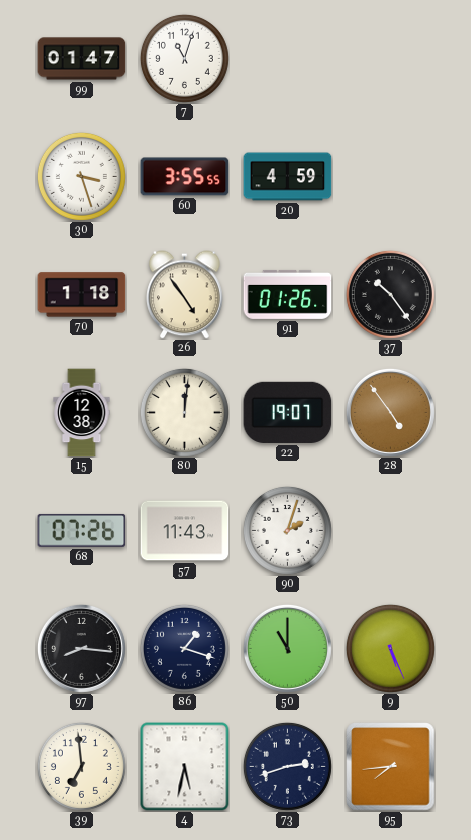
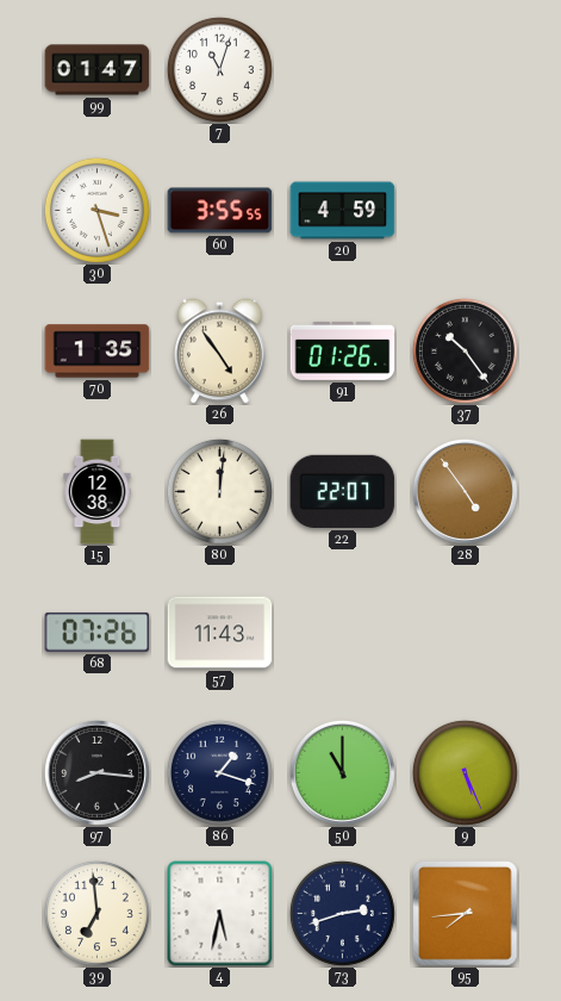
70: 1:18 -> 1:35 (98, 352)
22: 19:07 -> 22:07 (343, 491)
90: 2:03 -> none (287, 530)
